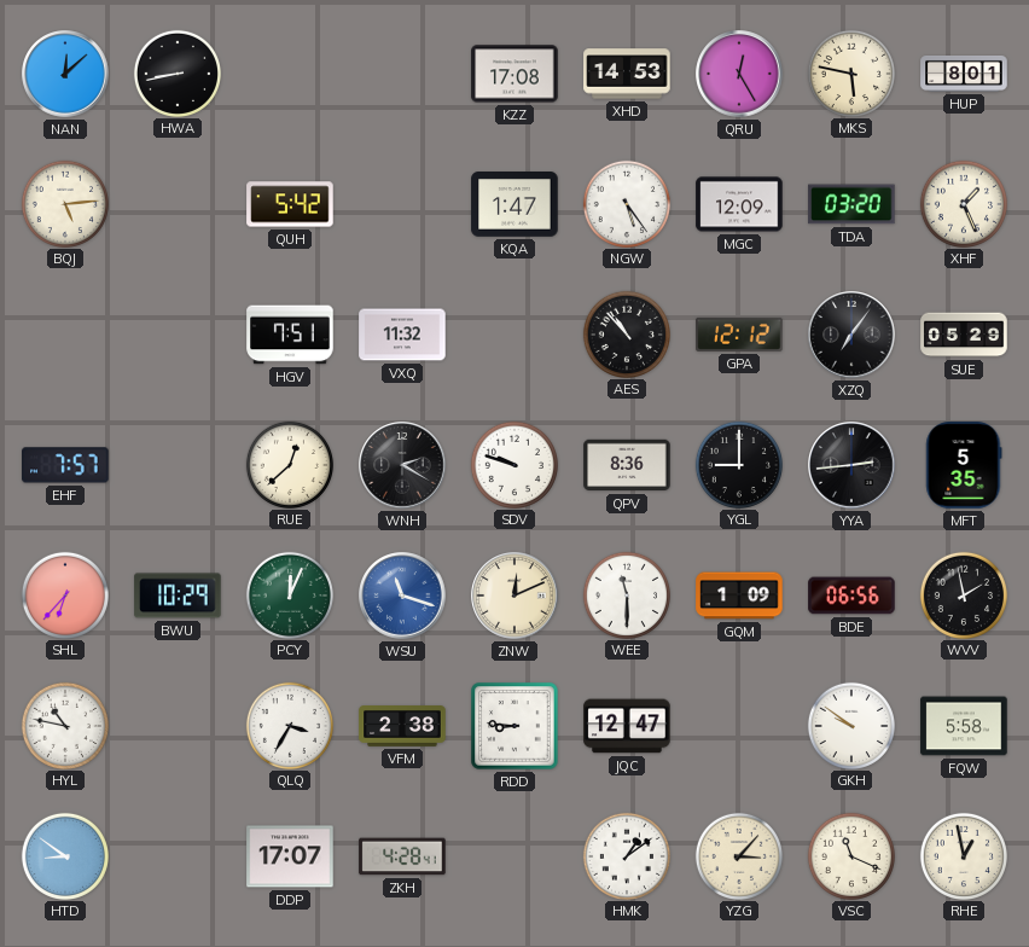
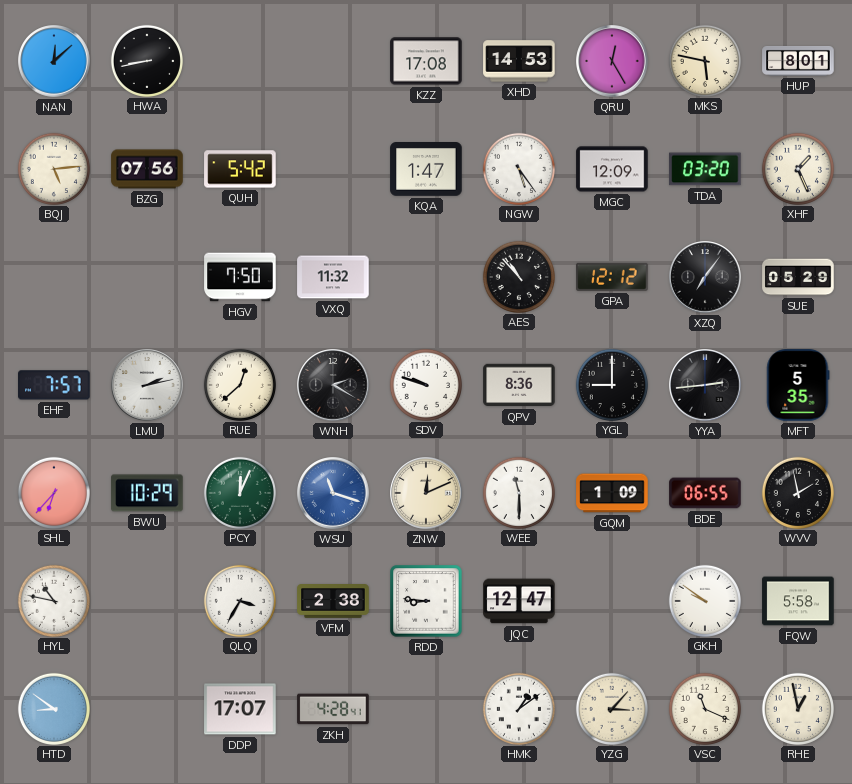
BZG: none -> 07:56 (147, 169)
HGV: 7:51 -> 7:50 (240, 277)
LMU: none -> 2:13 (147, 385)
BDE: 06:56 -> 06:55 (705, 493)
